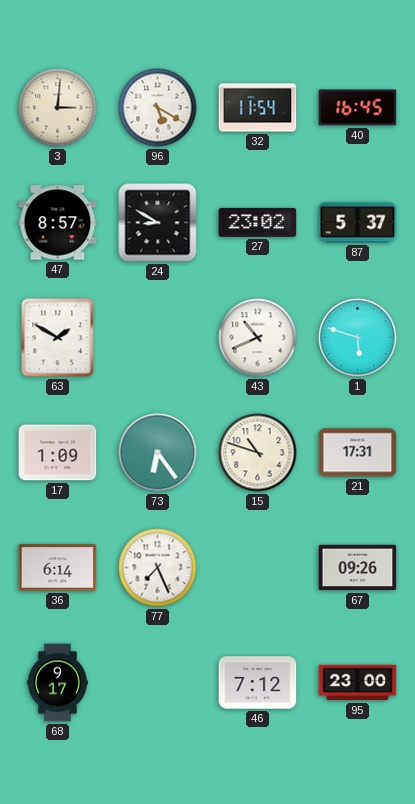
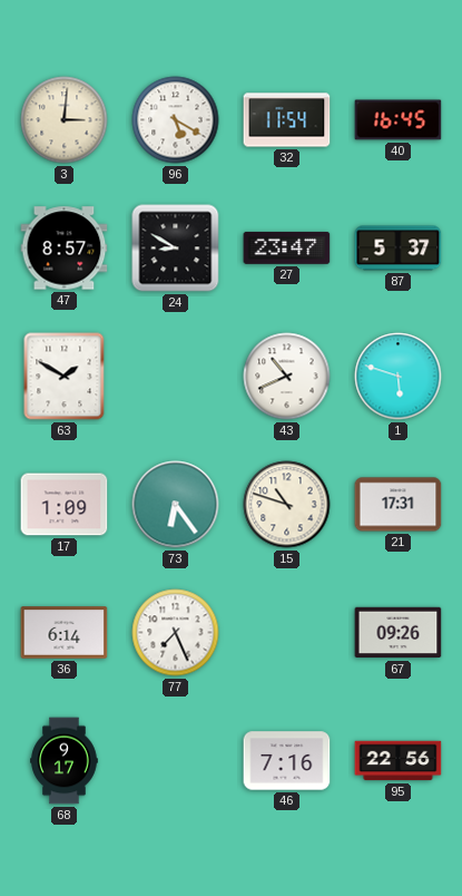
27: 23:02 -> 23:47 (287, 247)
46: 7:12 -> 7:16 (287, 761)
95: 23:00 -> 22:56 (399, 761)
